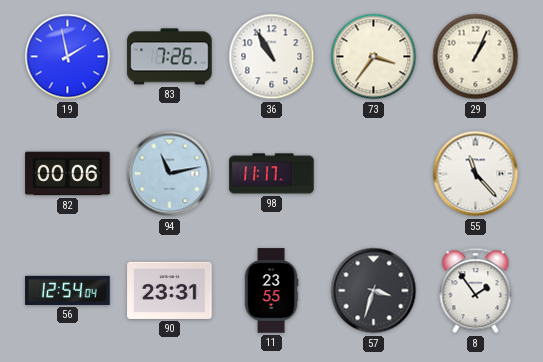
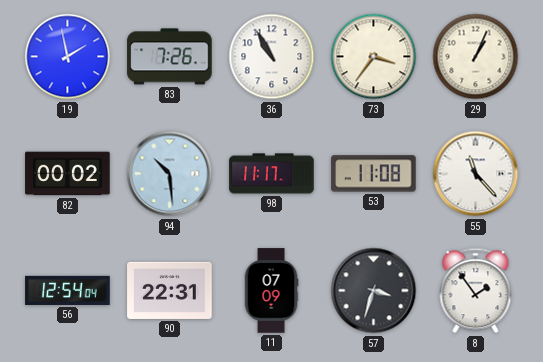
82: 00:06 -> 00:02 (68, 174)
94: 11:13 -> 10:29 (170, 174)
53: none -> 11:08 (374, 174)
90: 23:31 -> 22:31 (170, 290)
11: 23:55 -> 07:09 (271, 291)
